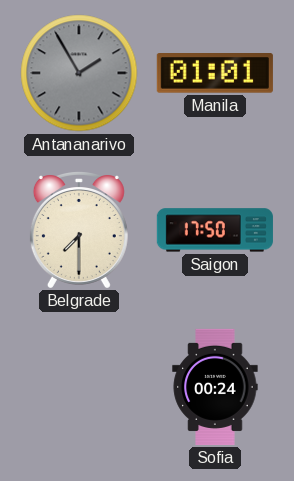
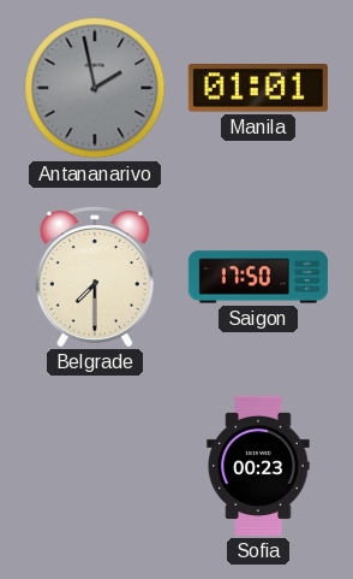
Antananarivo: 1:55 -> 1:58 (95, 88)
Sofia: 00:24 -> 00:23 (258, 466)
